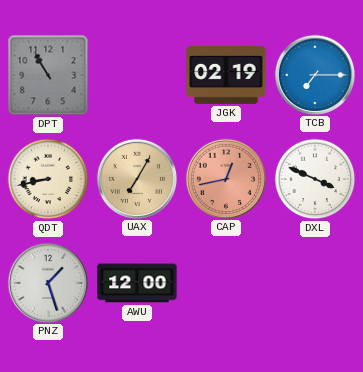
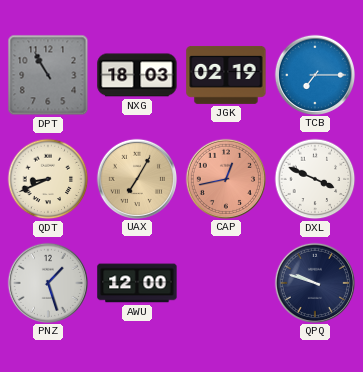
NXG: none -> 18:03 (137, 75)
QDT: 8:43 -> 8:41 (48, 179)
QPQ: none -> 9:48 (314, 282)
